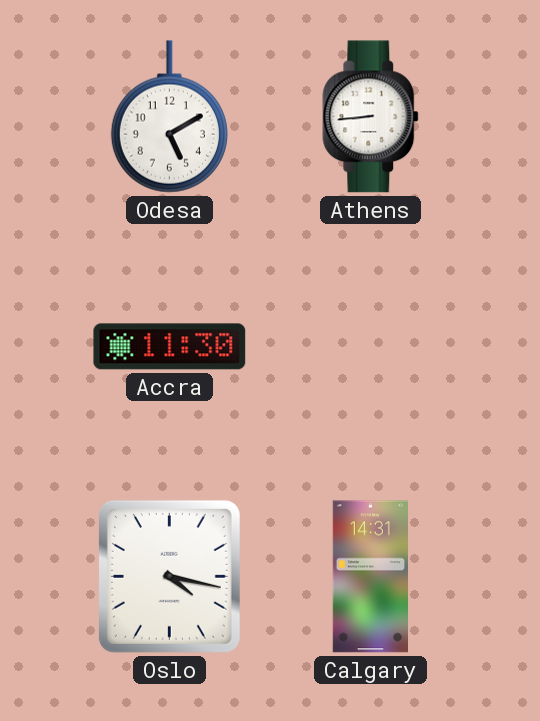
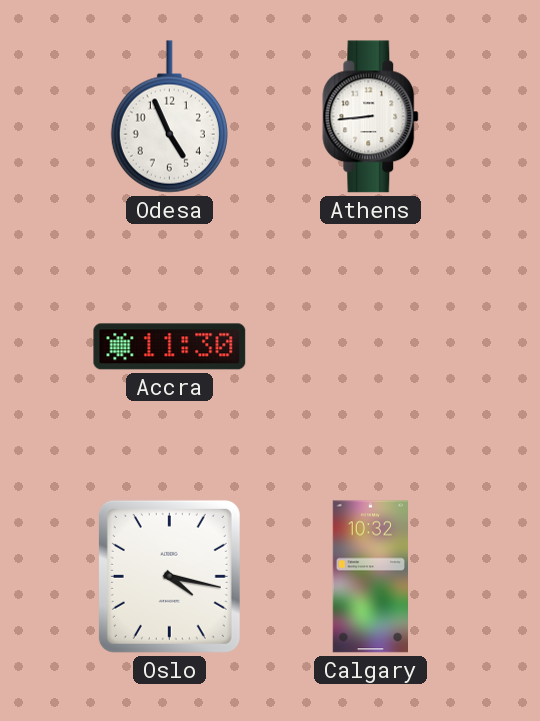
Odesa: 5:10 -> 4:56 (169, 117)
Calgary: 14:31 -> 10:32 (370, 577)
